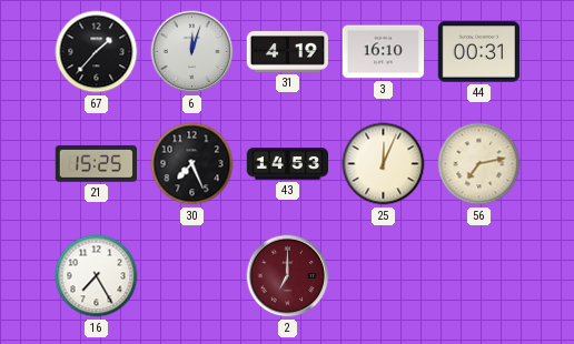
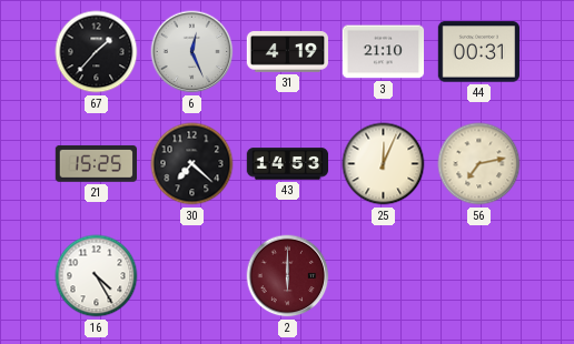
6: 12:03 -> 12:26 (192, 52)
3: 16:10 -> 21:10 (384, 52)
30: 7:26 -> 7:22 (192, 164)
16: 7:25 -> 4:25 (97, 276)
2: 7:00 -> 6:00 (288, 276)
